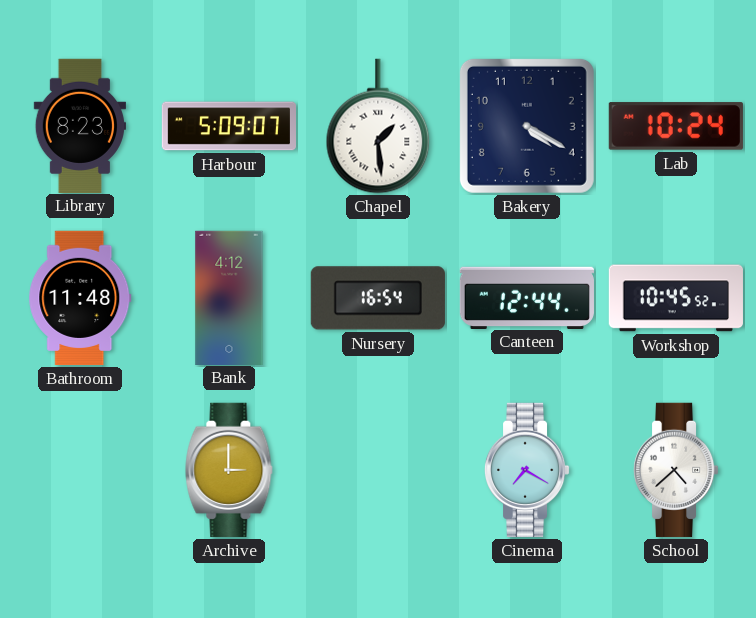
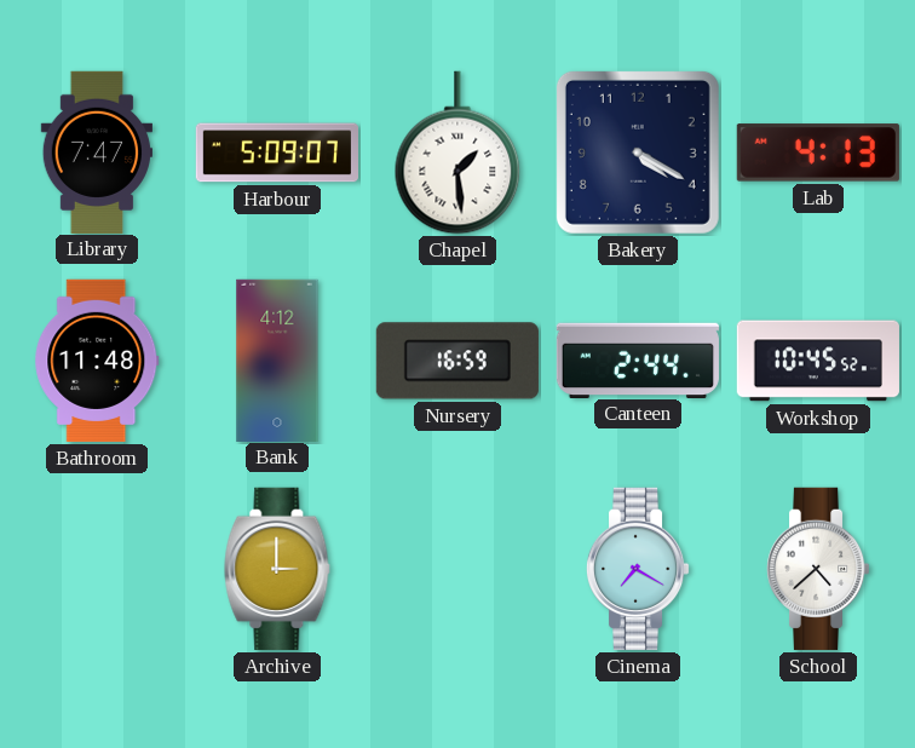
Library: 8:23 -> 7:47 (96, 151)
Lab: 10:24 -> 4:13 (818, 153)
Nursery: 16:54 -> 16:59 (457, 361)
Canteen: 12:44 -> 2:44 (638, 359)
